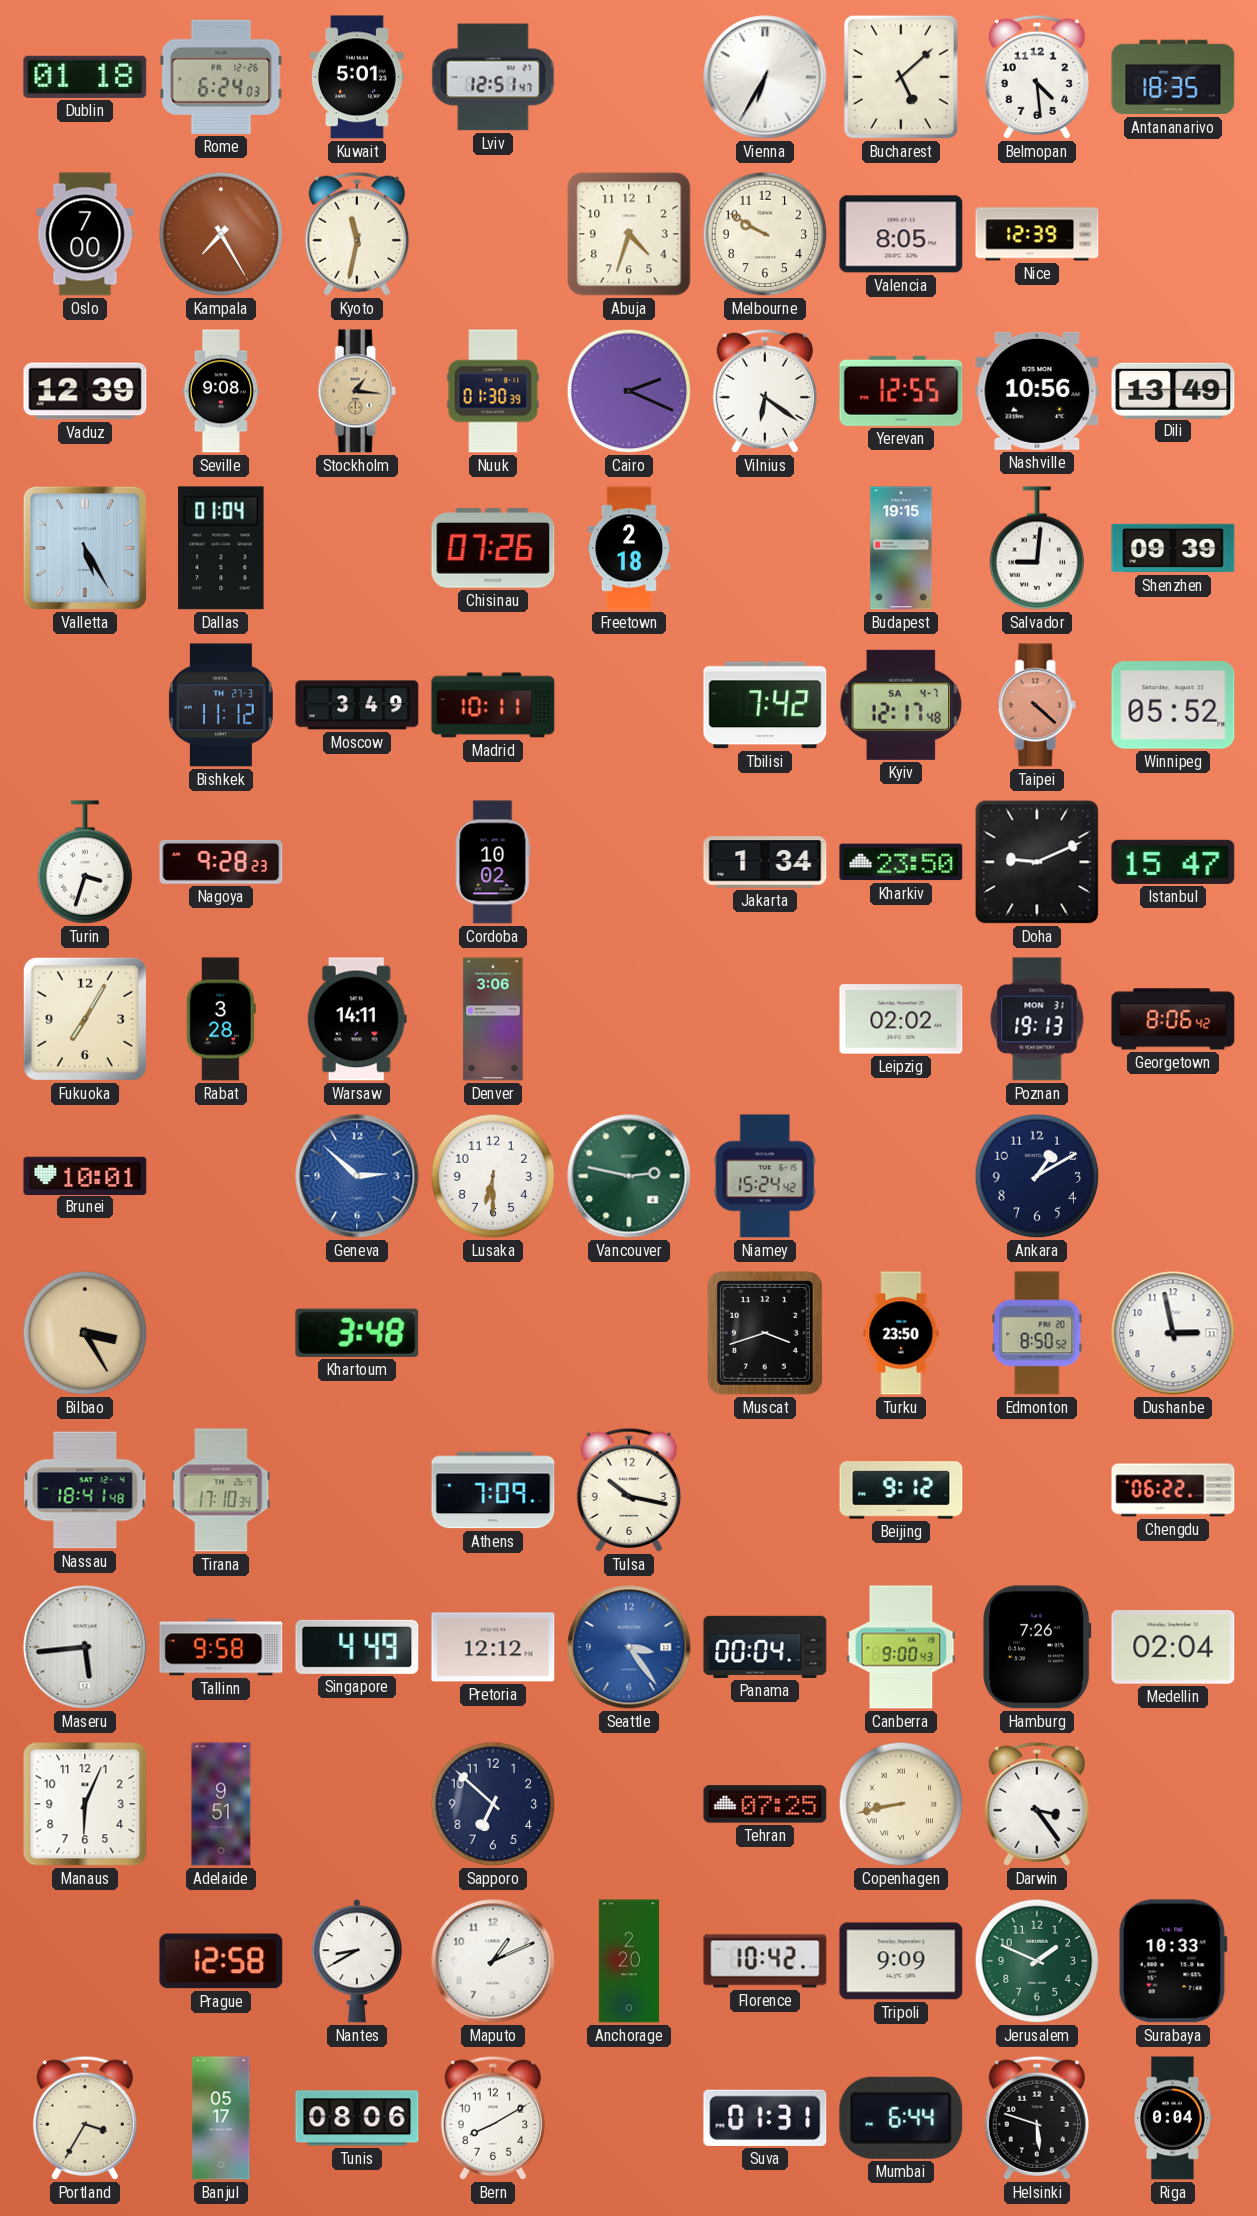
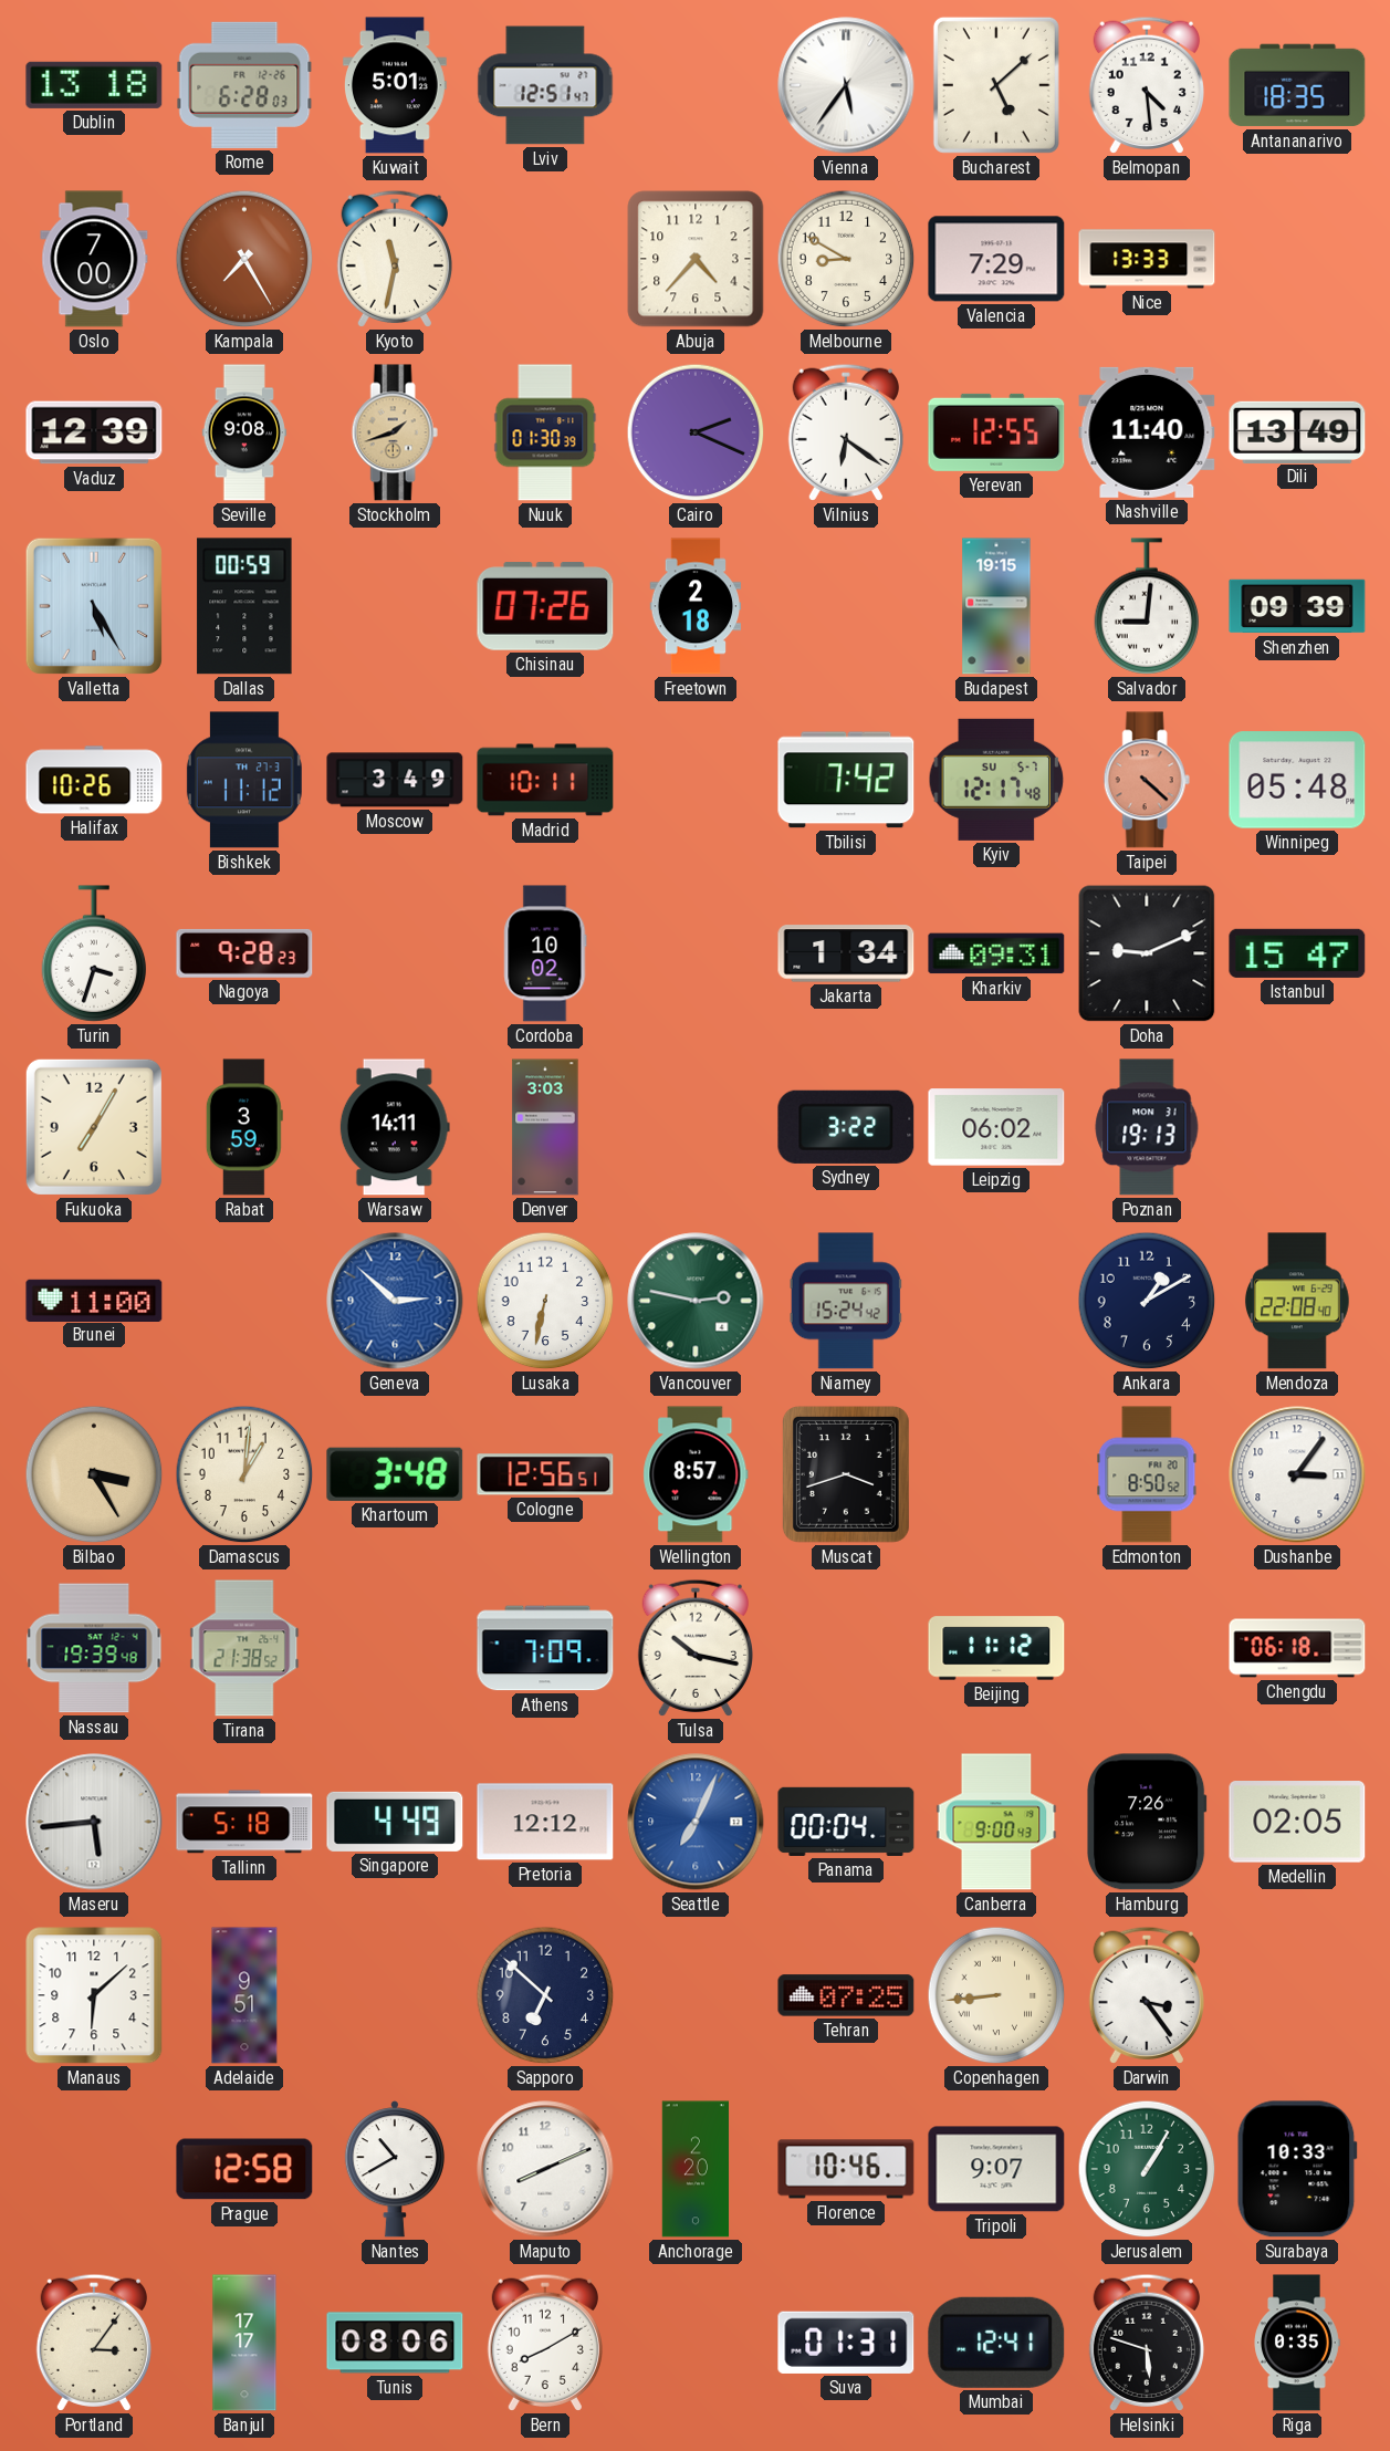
Dublin: 01:18 -> 13:18 (94, 85)
Rome: 6:24 -> 6:28 (244, 85)
Vienna: 6:35 -> 5:36 (846, 85)
Abuja: 4:33 -> 4:37 (696, 259)
Melbourne: 9:50 -> 8:50 (846, 259)
Valencia: 8:05 -> 7:29 (996, 259)
Nice: 12:39 -> 13:33 (1147, 259)
Stockholm: 1:16 -> 1:42 (395, 432)
Nashville: 10:56 -> 11:40 (1147, 432)
Dallas: 01:04 -> 00:59 (244, 606)
Halifax: none -> 10:26 (94, 780)
Kyiv date: SA 4-7 -> SU 5-7 (996, 780)
Winnipeg: 05:52 -> 05:48 (1297, 780)
Kharkiv: 23:50 -> 09:31 (996, 953)
Rabat: 3:28 -> 3:59 (244, 1127)
Denver: 3:06 -> 3:03 (545, 1127)
Sydney: none -> 3:22 (846, 1127)
Leipzig: 02:02 -> 06:02 (996, 1127)
Georgetown: 8:06 -> none (1173, 1019)
Brunei: 10:01 -> 11:00 (94, 1300)
Lusaka: 6:30 -> 6:32 (545, 1301)
Mendoza: none -> 22:08 (1297, 1301)
Damascus: none -> 1:01 (244, 1474)
Cologne: none -> 12:56 (545, 1474)
Wellington: none -> 8:57 (696, 1474)
Turku: 23:50 -> none (901, 1333)
Dushanbe: 2:58 -> 3:06 (1297, 1474)
Nassau: 18:41 -> 19:39 (94, 1648)
Tirana: 17:10 -> 21:38 (244, 1648)
Beijing: 9:12 -> 11:12 (996, 1648)
Chengdu: 06:22 -> 06:18 (1297, 1648)
Tallinn: 9:58 -> 5:18 (244, 1822)
Seattle: 3:24 -> 7:04 (696, 1822)
Medellin: 02:04 -> 02:05 (1297, 1823)
Manaus: 6:04 -> 6:08 (94, 1995)
Copenhagen: 8:43 -> 8:44 (996, 1995)
Nantes: 8:40 -> 10:40 (395, 2170)
Maputo: 1:11 -> 8:11 (545, 2169)
Florence: 10:42 -> 10:46 (846, 2169)
Tripoli: 9:09 -> 9:07 (996, 2169)
Jerusalem: 1:49 -> 1:05 (1147, 2169)
Portland: 3:35 -> 3:06 (93, 2343)
Banjul: 05:17 -> 17:17 (244, 2343)
Mumbai: 6:44 -> 12:41 (996, 2343)
Riga: 0:04 -> 0:35 (1297, 2343)
